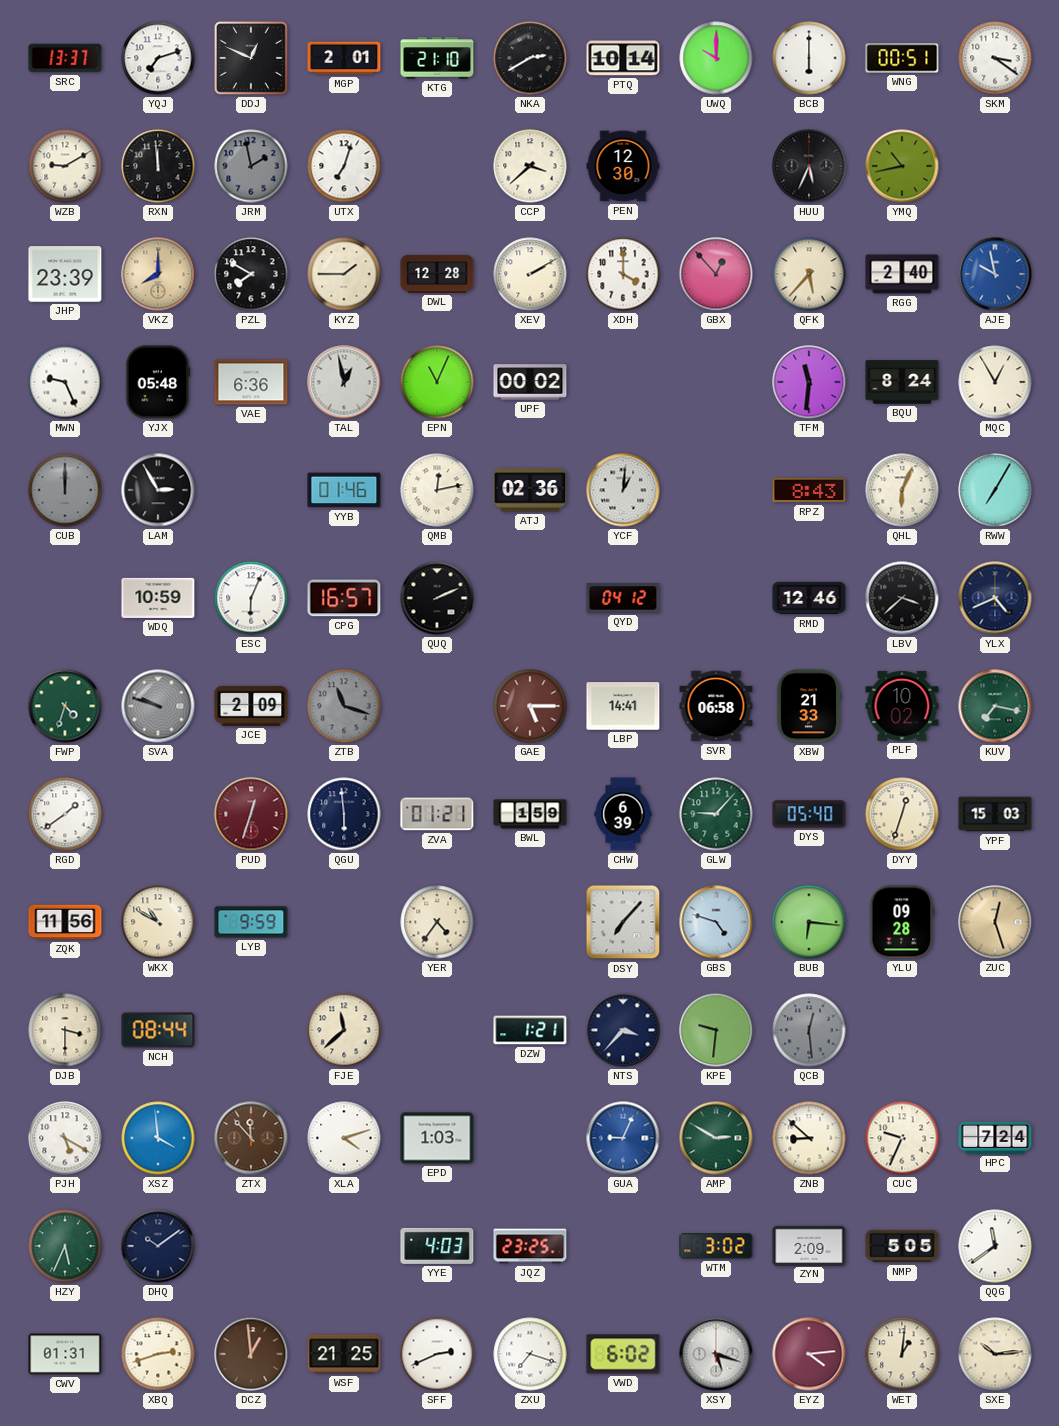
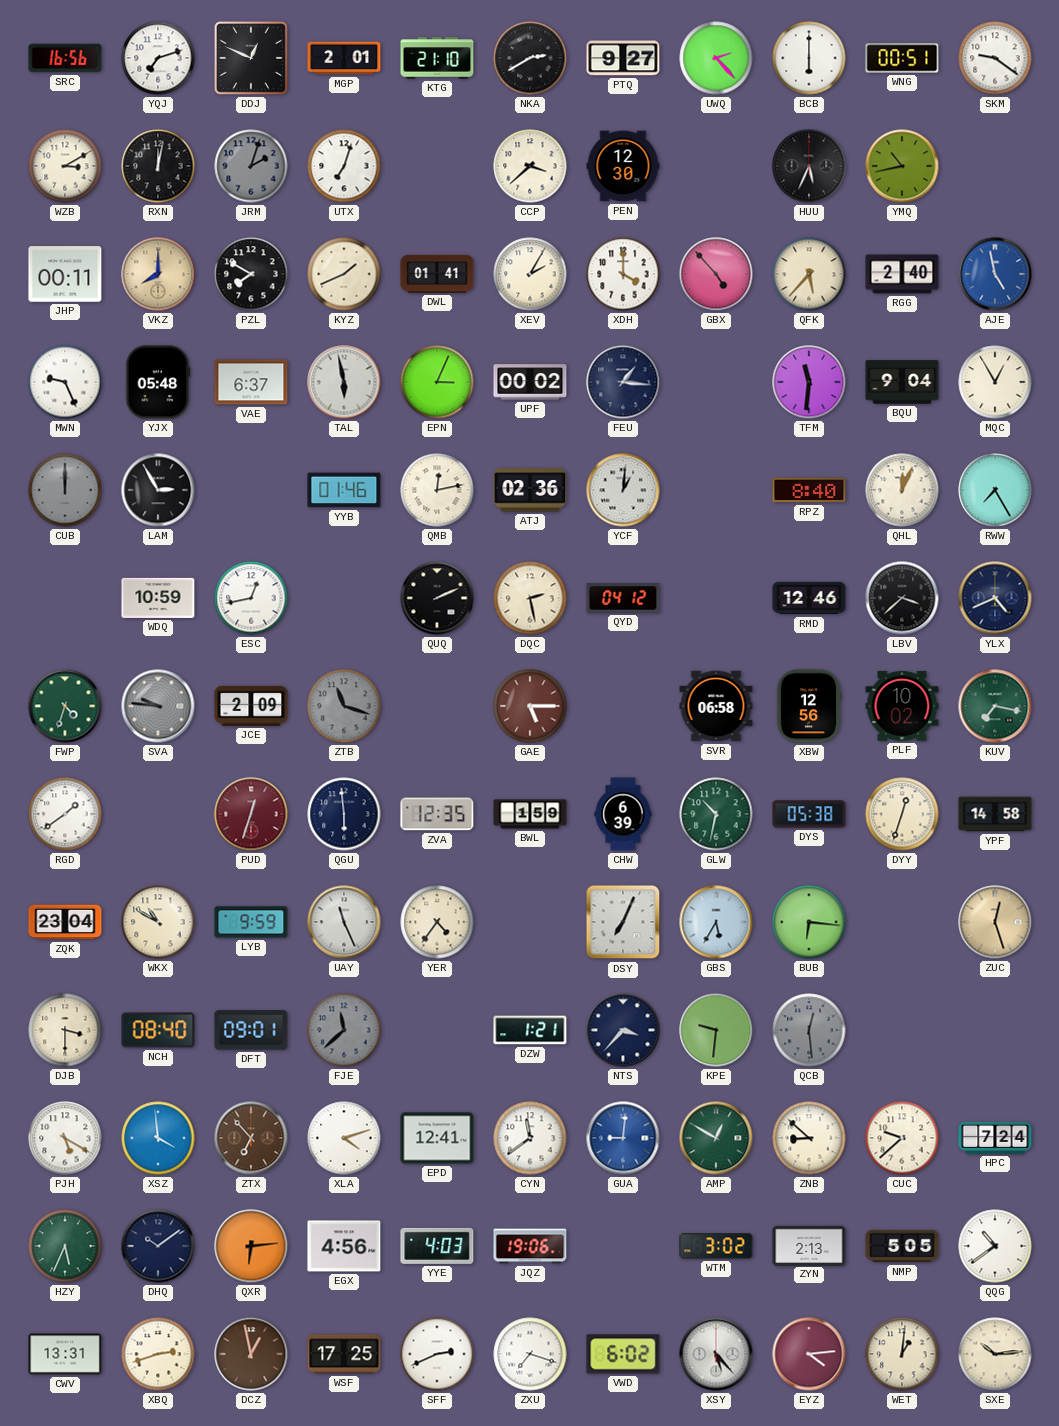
SRC: 13:37 -> 16:56 (65, 58)
PTQ: 10:14 -> 9:27 (623, 58)
UWQ: 10:00 -> 2:23 (716, 58)
SKM: 3:21 -> 9:21 (995, 58)
WZB: 9:10 -> 3:10 (65, 166)
RXN: 11:59 -> 12:02 (158, 166)
JRM: 1:58 -> 2:03 (251, 166)
JHP: 23:39 -> 00:11 (65, 274)
KYZ: 1:45 -> 1:41 (344, 274)
DWL: 12:28 -> 01:41 (437, 274)
XEV: 2:10 -> 2:05 (530, 274)
GBX: 12:53 -> 4:53 (716, 274)
AJE: 9:58 -> 4:58 (995, 274)
VAE: 6:36 -> 6:37 (251, 382)
TAL: 12:58 -> 5:58 (344, 382)
EPN: 11:04 -> 3:04 (437, 382)
FEU: none -> 1:16 (623, 382)
BQU: 8:24 -> 9:04 (902, 382)
RPZ: 8:43 -> 8:40 (809, 490)
QHL: 6:04 -> 12:04 (902, 490)
RWW: 7:05 -> 7:25 (995, 490)
ESC: 6:04 -> 12:43 (251, 598)
CPG: 16:57 -> none (344, 598)
DQC: none -> 2:28 (530, 598)
SVA: 9:48 -> 9:46 (158, 706)
LBP: 14:41 -> none (623, 706)
XBW: 21:33 -> 12:56 (809, 706)
ZVA: 01:21 -> 12:35 (437, 814)
GLW: 9:07 -> 10:32 (716, 814)
DYS: 05:40 -> 05:38 (809, 814)
YPF: 15:03 -> 14:58 (995, 814)
ZQK: 11:56 -> 23:04 (65, 922)
UAY: none -> 11:26 (344, 922)
DSY: 7:07 -> 7:04 (623, 922)
GBS: 4:48 -> 5:35 (716, 922)
YLU: 09:28 -> none (902, 922)
NCH: 08:44 -> 08:40 (158, 1030)
DFT: none -> 09:01 (251, 1030)
FJE dial: cream -> grey (344, 1030)
ZTX: 11:53 -> 6:53 (251, 1138)
EPD: 1:03 -> 12:41 (437, 1138)
CYN: none -> 11:39 (530, 1138)
GUA: 9:04 -> 9:01 (623, 1138)
AMP: 2:50 -> 12:50 (716, 1138)
CUC: 9:34 -> 9:38 (902, 1138)
QXR: none -> 6:14 (251, 1246)
EGX: none -> 4:56 (344, 1246)
JQZ: 23:25 -> 19:06 (530, 1246)
ZYN: 2:09 -> 2:13 (809, 1245)
QQG: 11:39 -> 10:39 (995, 1246)
CWV: 01:31 -> 13:31 (65, 1354)
DCZ: 12:59 -> 12:58 (251, 1354)
WSF: 21:25 -> 17:25 (344, 1354)
XSY: 5:18 -> 5:23 (716, 1354)
